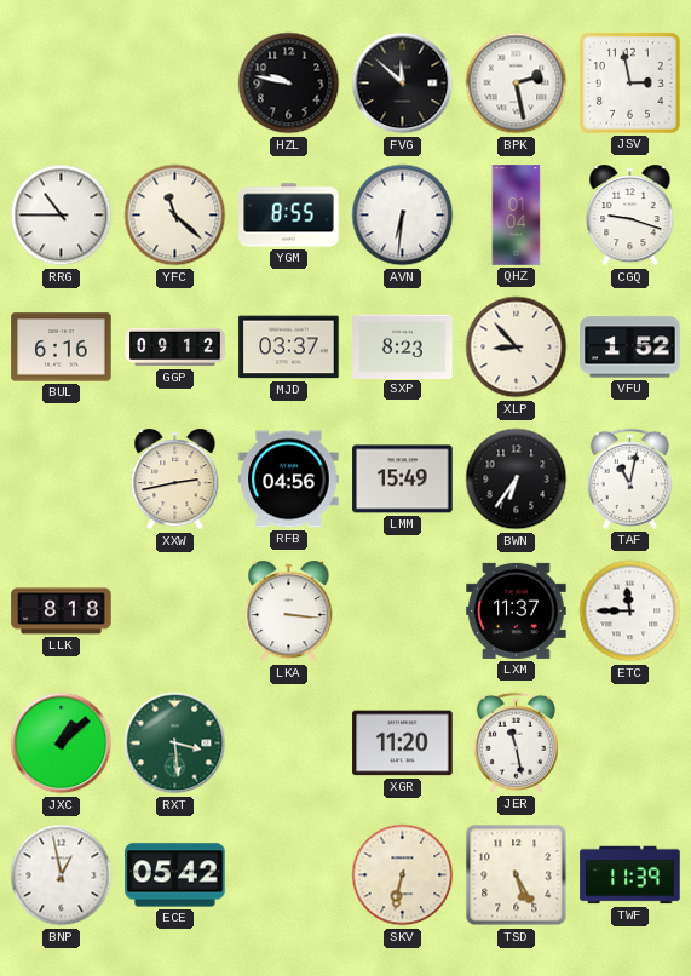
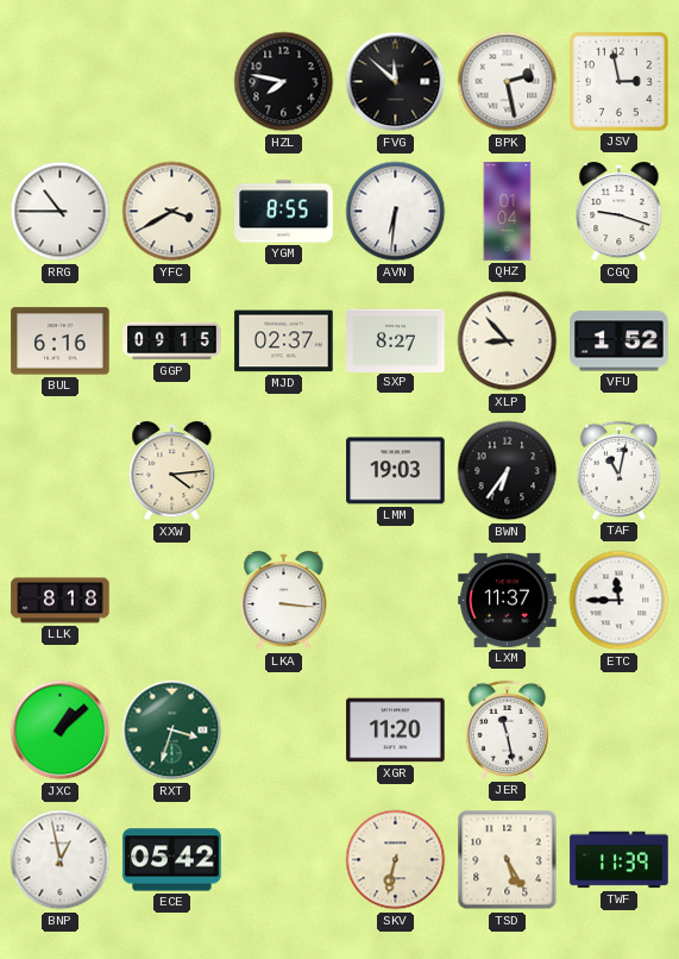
HZL: 9:47 -> 7:47 (284, 82)
YFC: 11:22 -> 3:40 (172, 212)
GGP: 09:12 -> 09:15 (172, 341)
MJD: 03:37 -> 02:37 (284, 341)
SXP: 8:23 -> 8:27 (396, 340)
XXW: 2:43 -> 4:14 (172, 471)
RFB: 04:56 -> none (289, 480)
LMM: 15:49 -> 19:03 (396, 471)
RXT: 3:29 -> 3:33 (172, 731)
